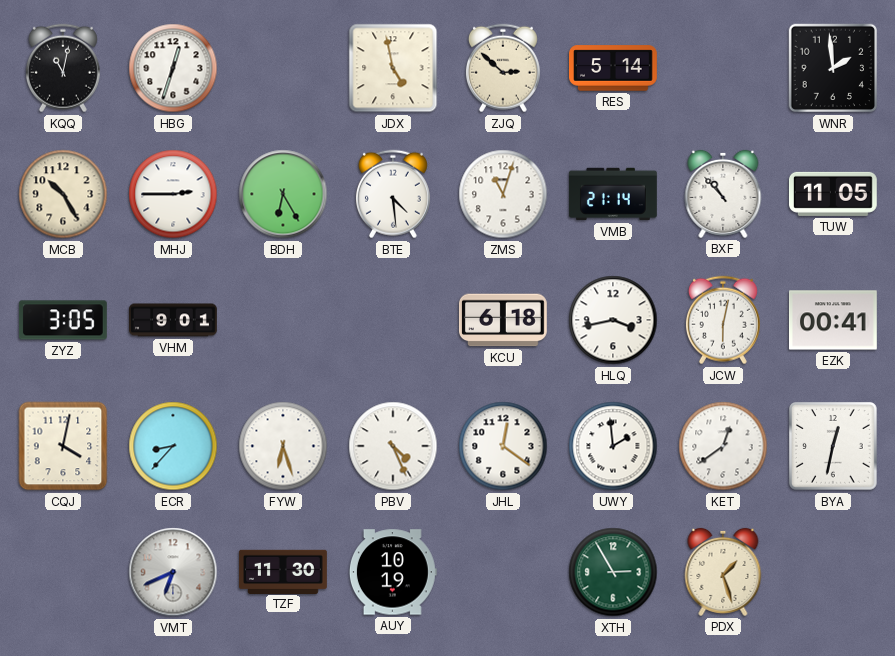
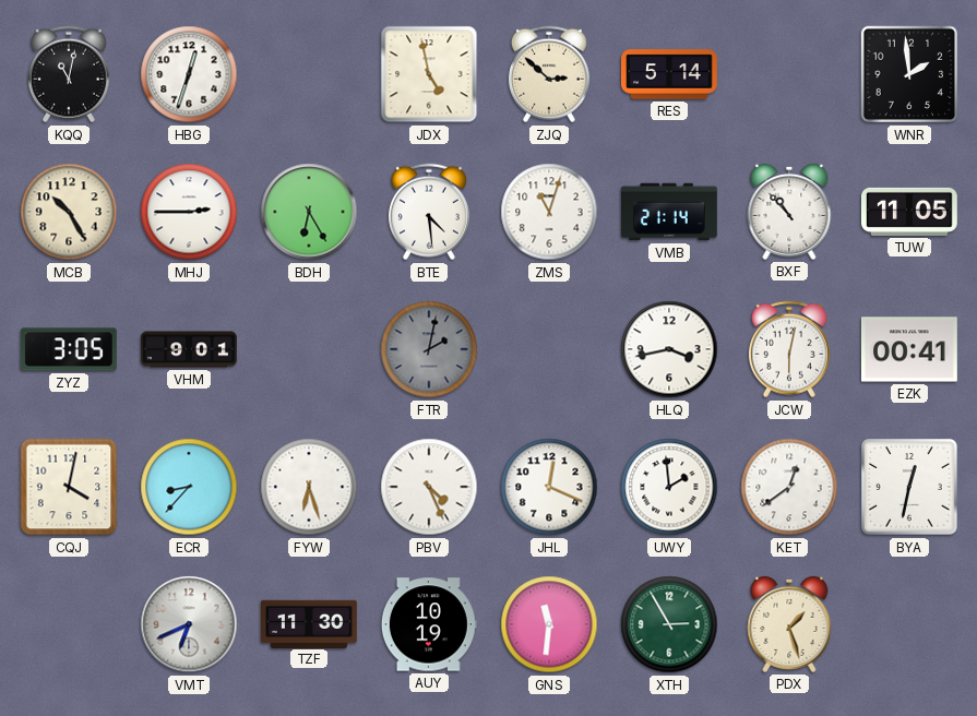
FTR: none -> 2:02 (429, 349)
KCU: 6:18 -> none (503, 320)
JHL: 12:21 -> 12:19 (549, 487)
GNS: none -> 11:31 (549, 624)
